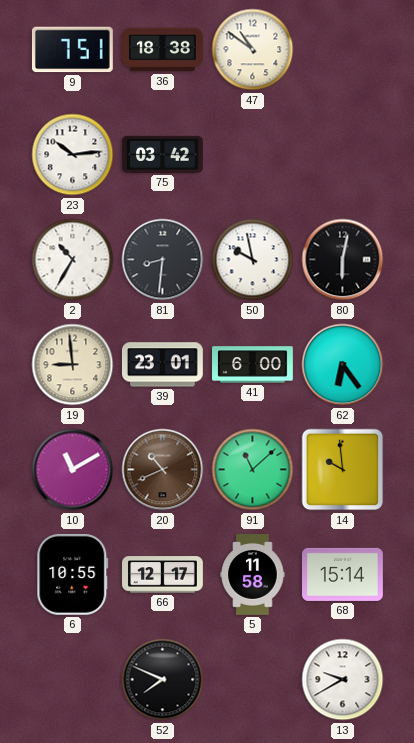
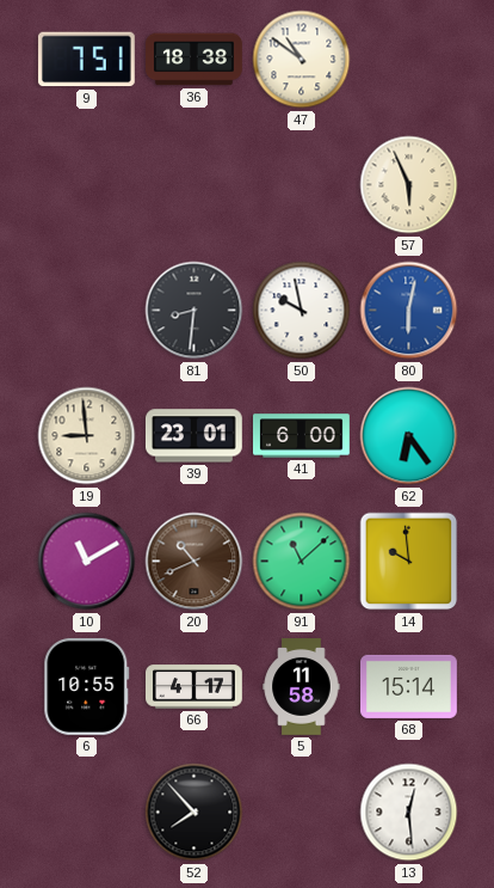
23: 10:14 -> none (73, 155)
75: 03:42 -> none (163, 154)
57: none -> 5:56 (409, 185)
2: 10:35 -> none (73, 260)
80 dial: black -> blue (409, 311)
66: 12:17 -> 4:17 (194, 687)
52: 7:49 -> 7:53 (194, 813)
13: 9:40 -> 12:29 (409, 813)
